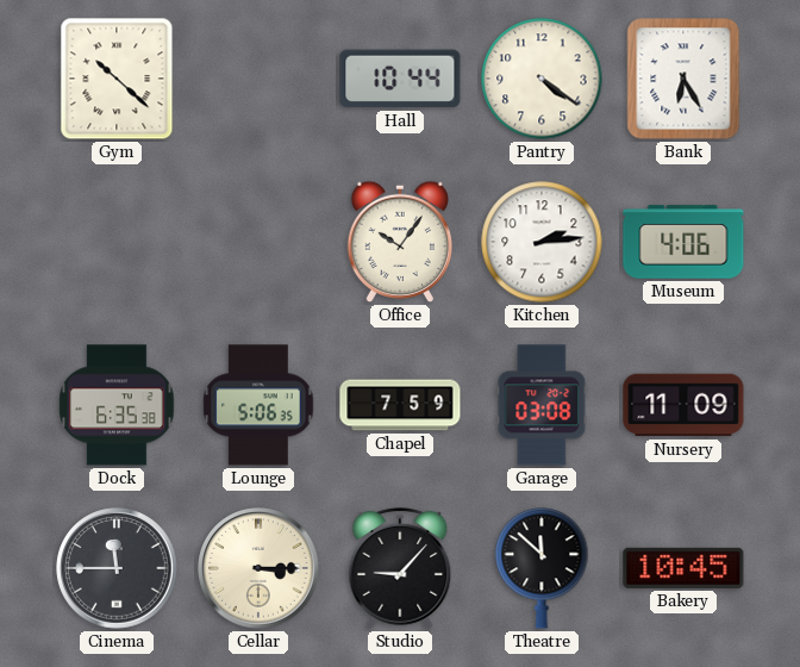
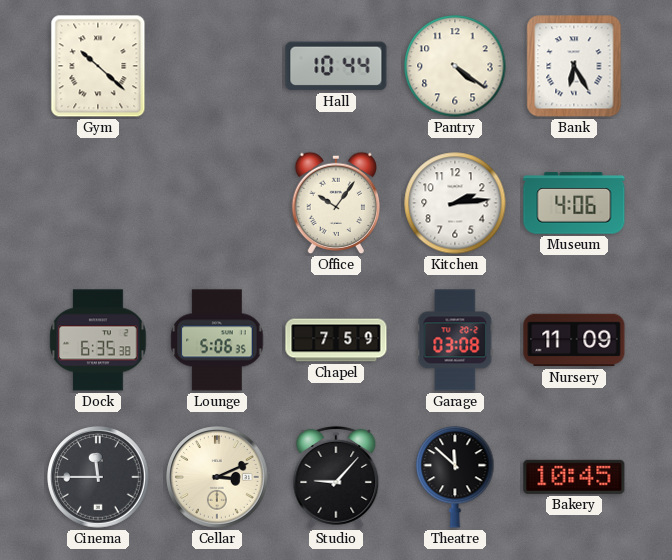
Cellar: 3:15 -> 3:11 (217, 477)
